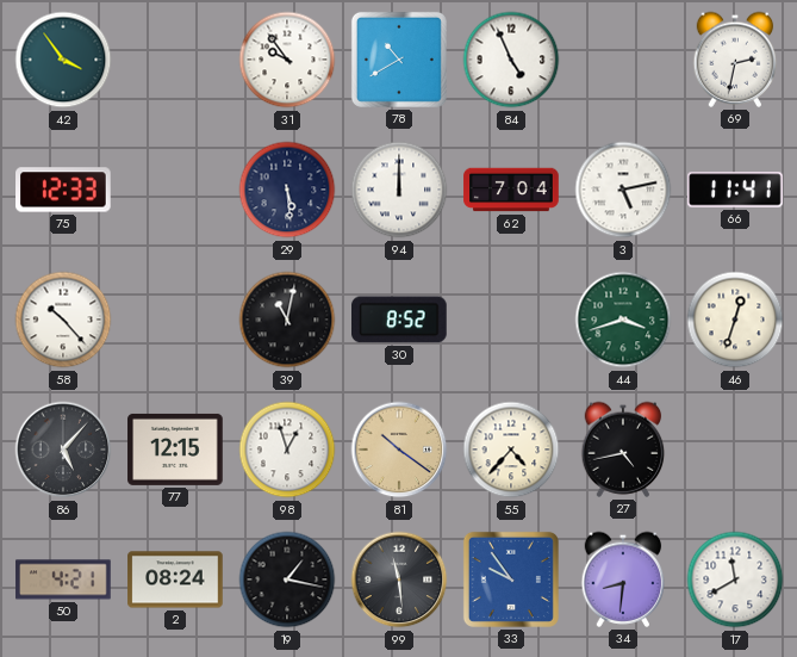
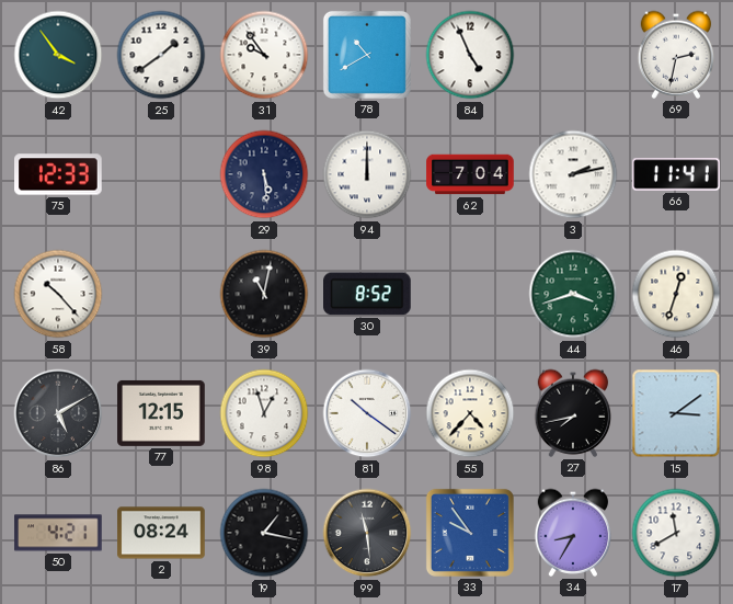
25: none -> 1:39 (161, 55)
3: 5:13 -> 2:13 (573, 174)
86: 5:07 -> 5:10 (58, 413)
81 dial: champagne -> white (367, 413)
27: 4:43 -> 7:43 (573, 413)
15: none -> 3:09 (676, 413)
34: 8:31 -> 8:35 (573, 533)
